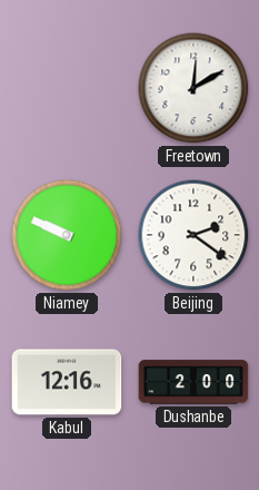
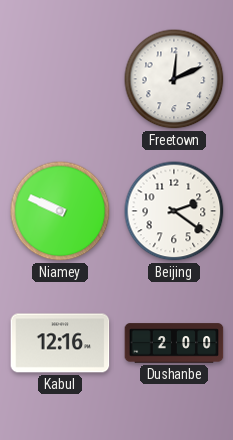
Freetown: 12:10 -> 12:11 (174, 79)
